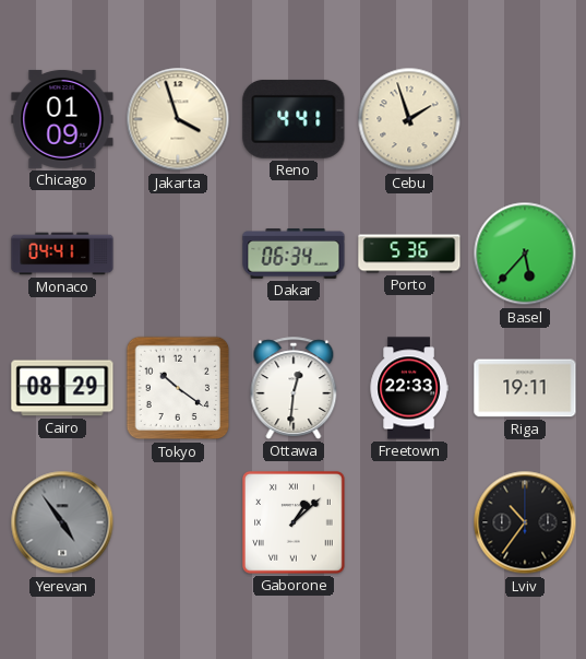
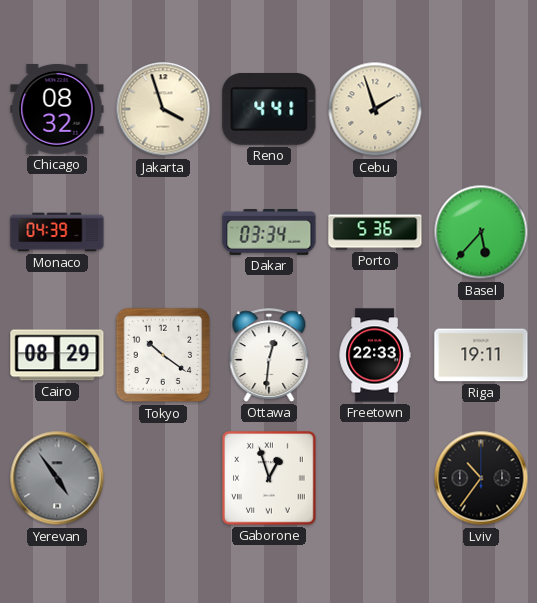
Chicago: 01:09 -> 08:32 (57, 109)
Monaco: 04:41 -> 04:39 (57, 232)
Dakar: 06:34 -> 03:34 (269, 232)
Gaborone: 1:08 -> 12:57 (269, 478)
